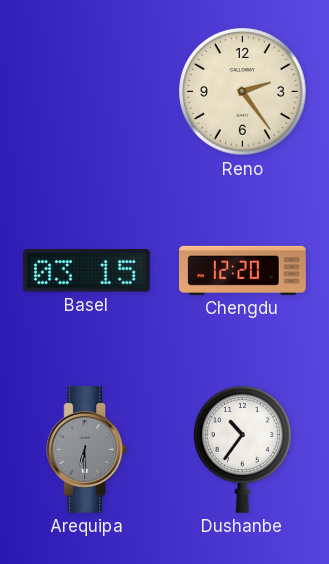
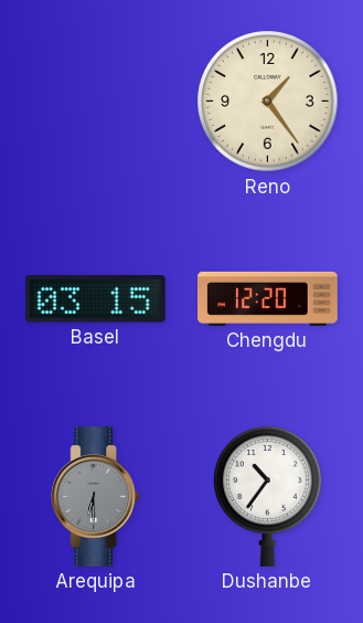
Reno: 2:24 -> 1:24 (268, 102)
